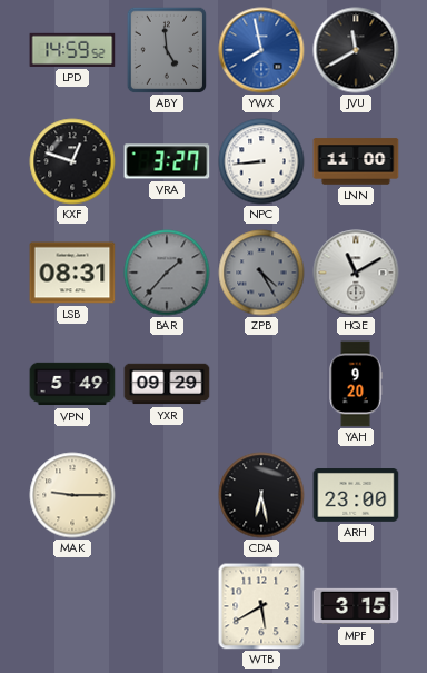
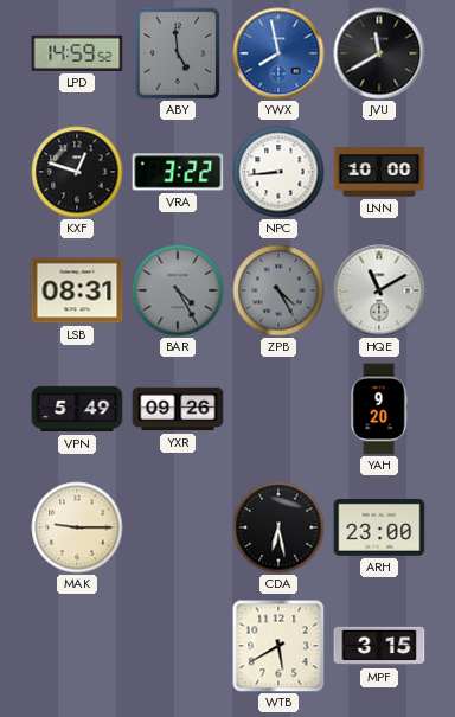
VRA: 3:27 -> 3:22 (178, 172)
LNN: 11:00 -> 10:00 (379, 172)
BAR: 1:37 -> 4:25 (178, 290)
YXR: 09:29 -> 09:26 (178, 409)
